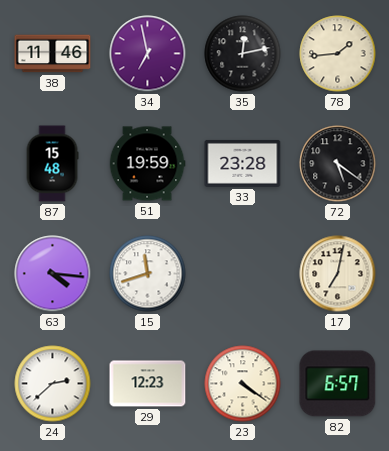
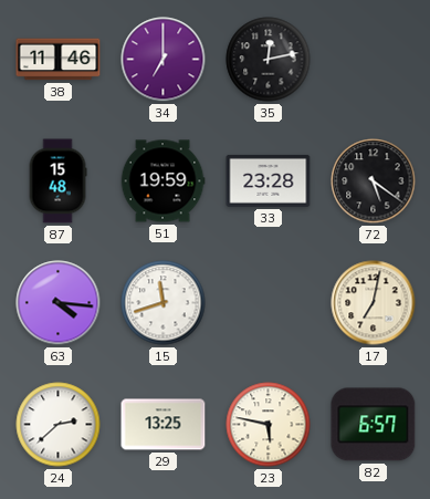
34: 6:58 -> 7:00 (164, 60)
78: 1:44 -> none (338, 54)
29: 12:23 -> 13:25 (164, 425)
23: 4:21 -> 5:47 (269, 425)
